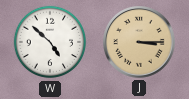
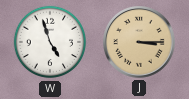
W: 4:52 -> 4:57 (50, 42)
